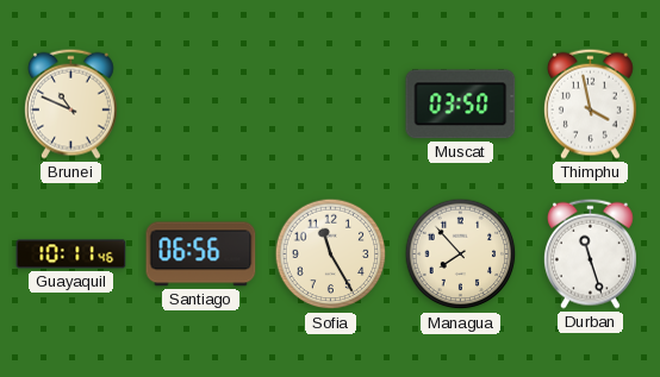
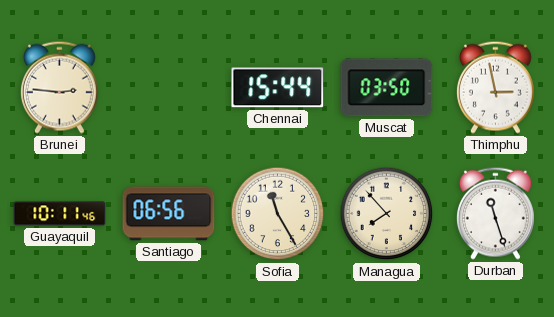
Brunei: 10:49 -> 2:46 (59, 87)
Chennai: none -> 15:44 (278, 88)
Thimphu: 3:58 -> 2:58 (495, 87)
